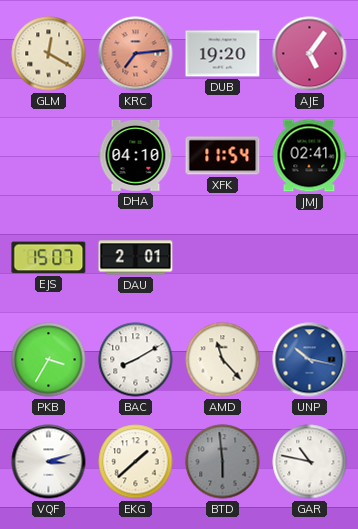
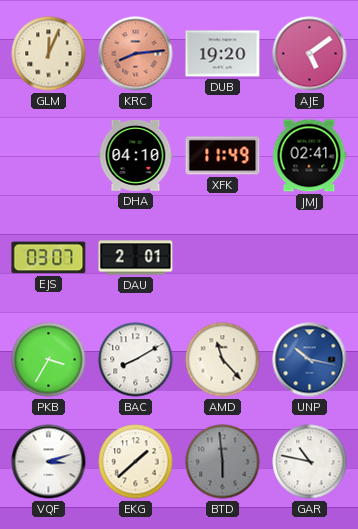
GLM: 12:20 -> 12:04 (49, 54)
KRC: 7:14 -> 8:14 (136, 54)
AJE: 5:06 -> 5:09 (310, 54)
XFK: 11:54 -> 11:49 (223, 156)
EJS: 15:07 -> 03:07 (49, 258)
